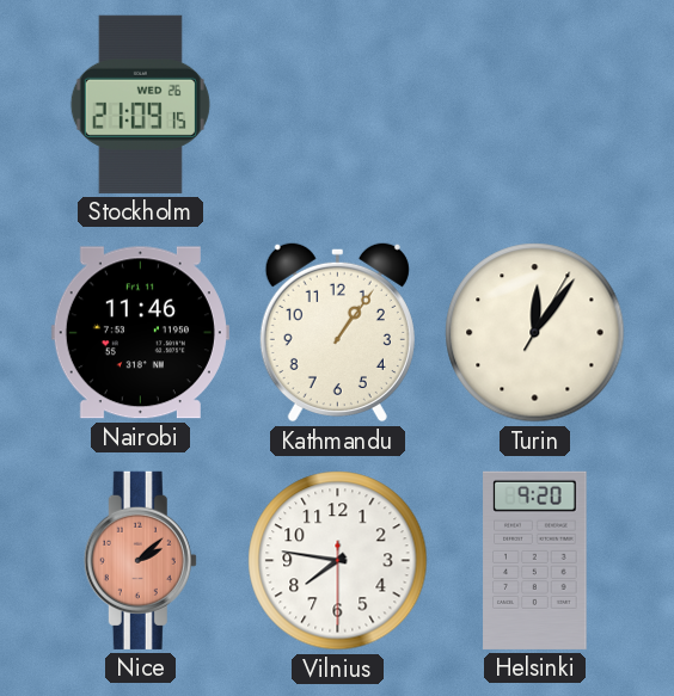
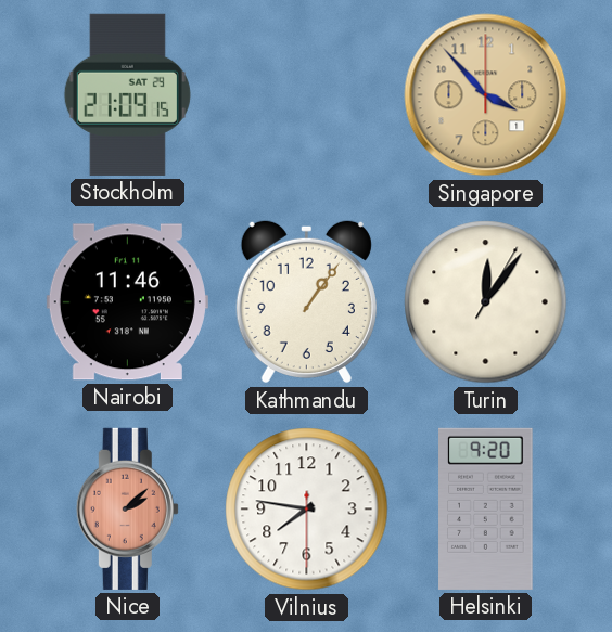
Stockholm date: WED 26 -> SAT 29 (127, 94)
Singapore: none -> 3:53 (486, 95)
